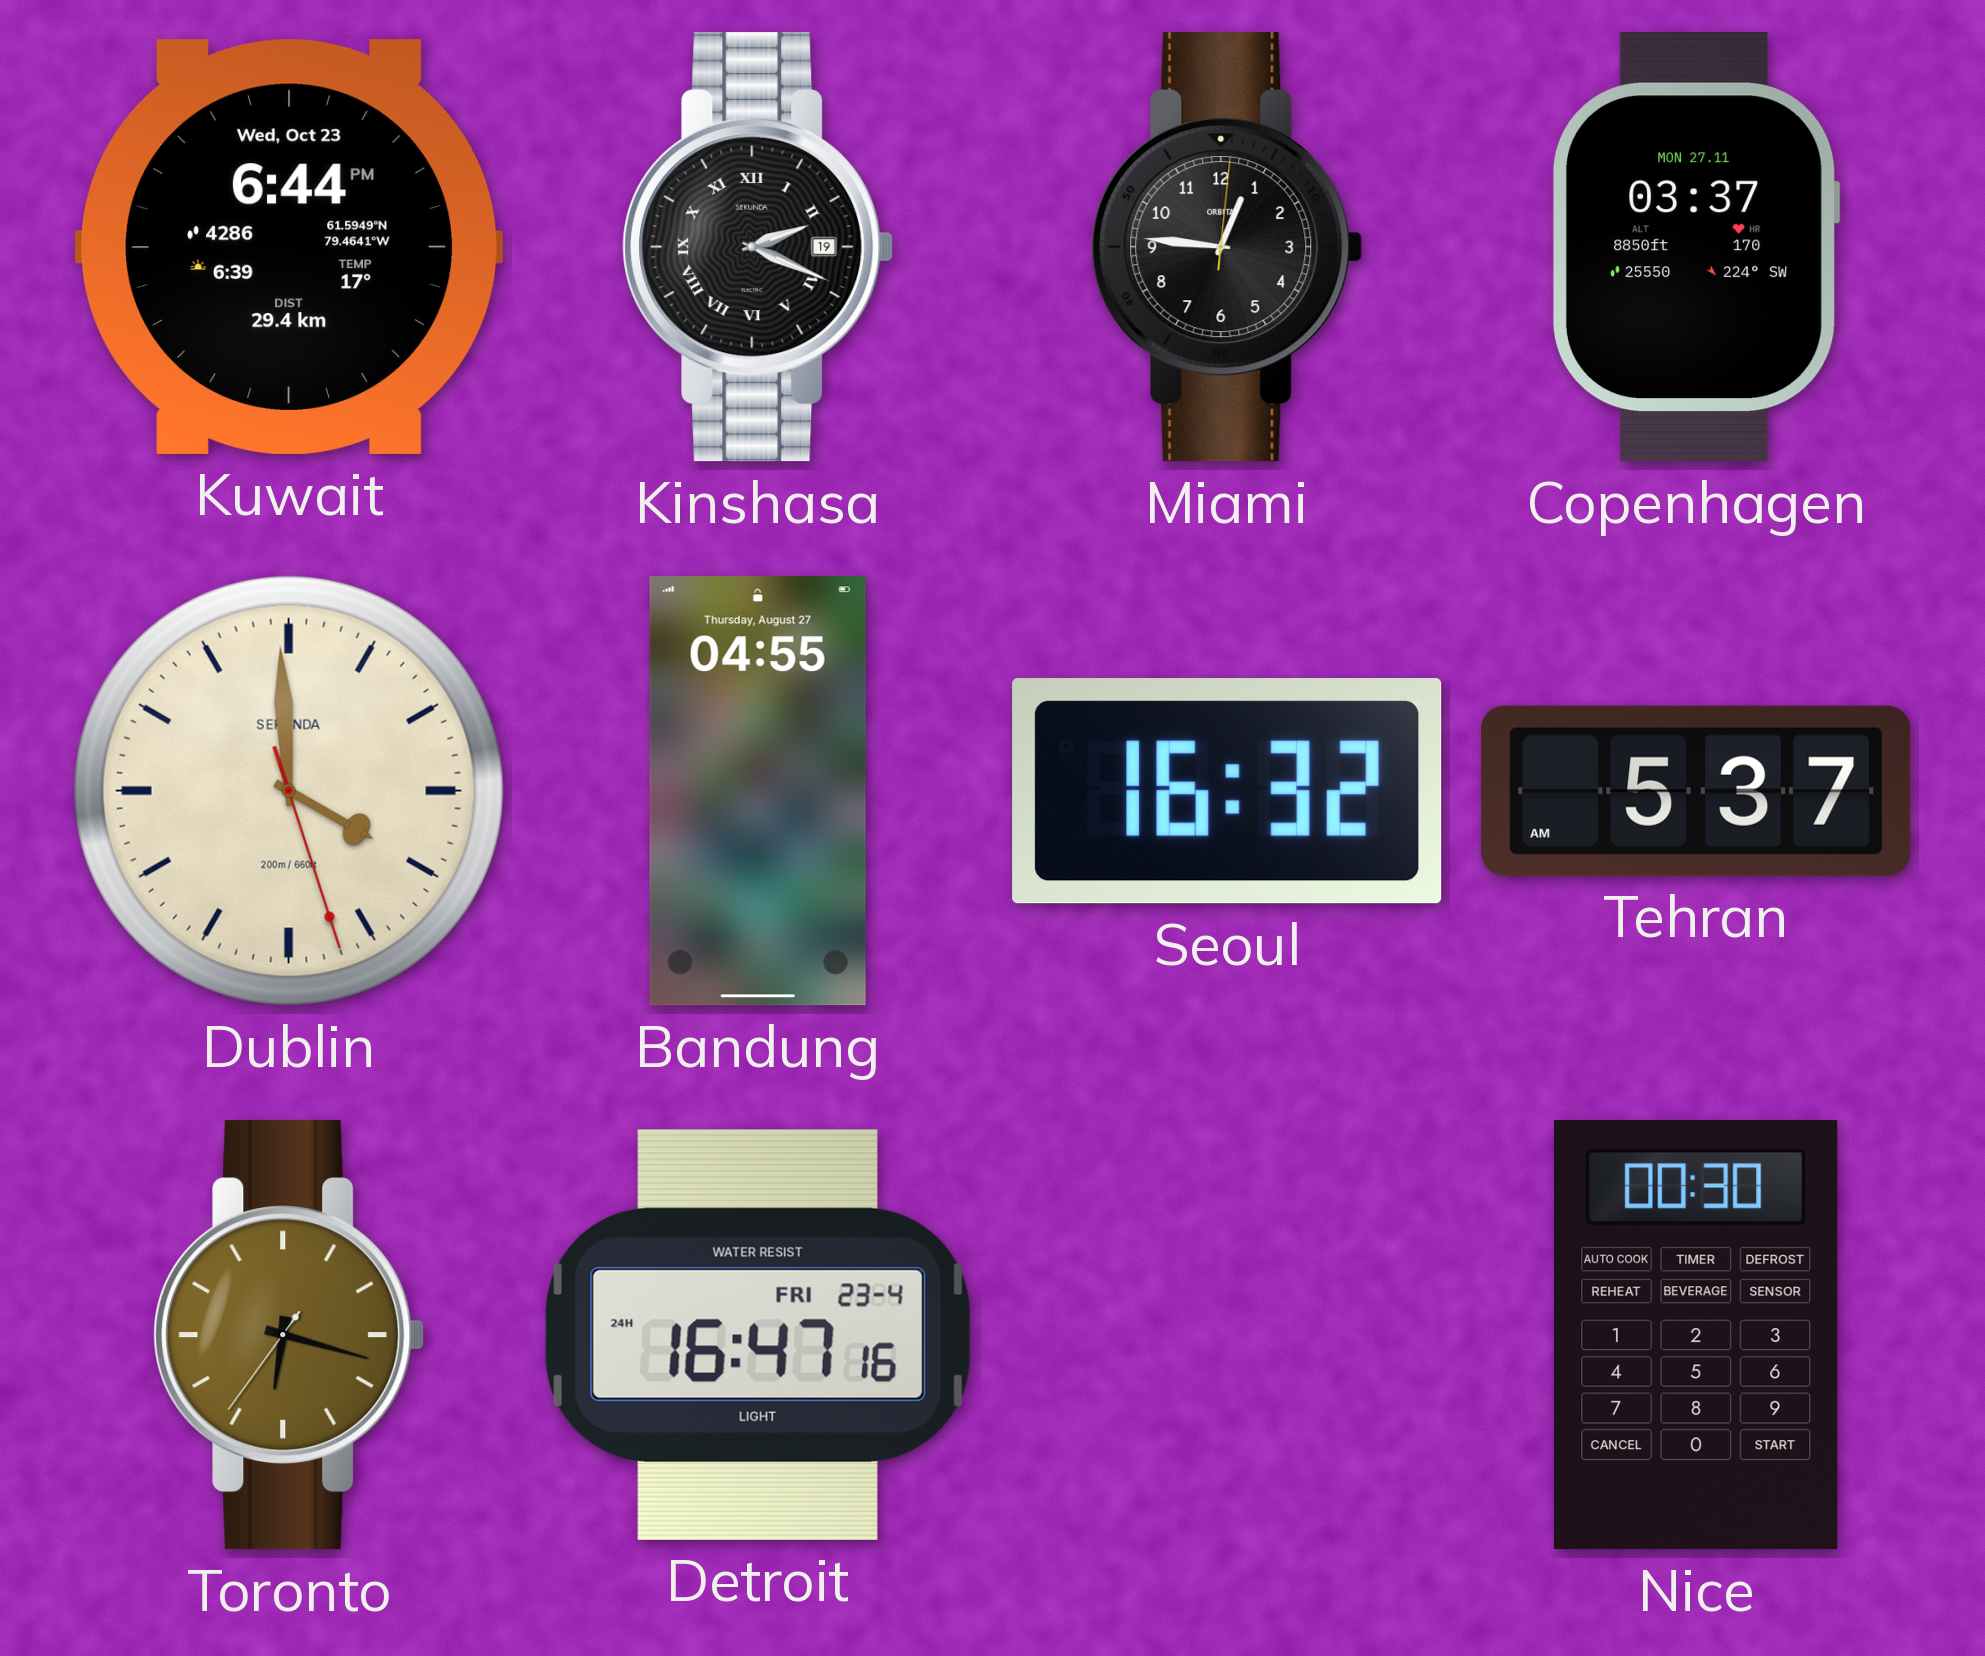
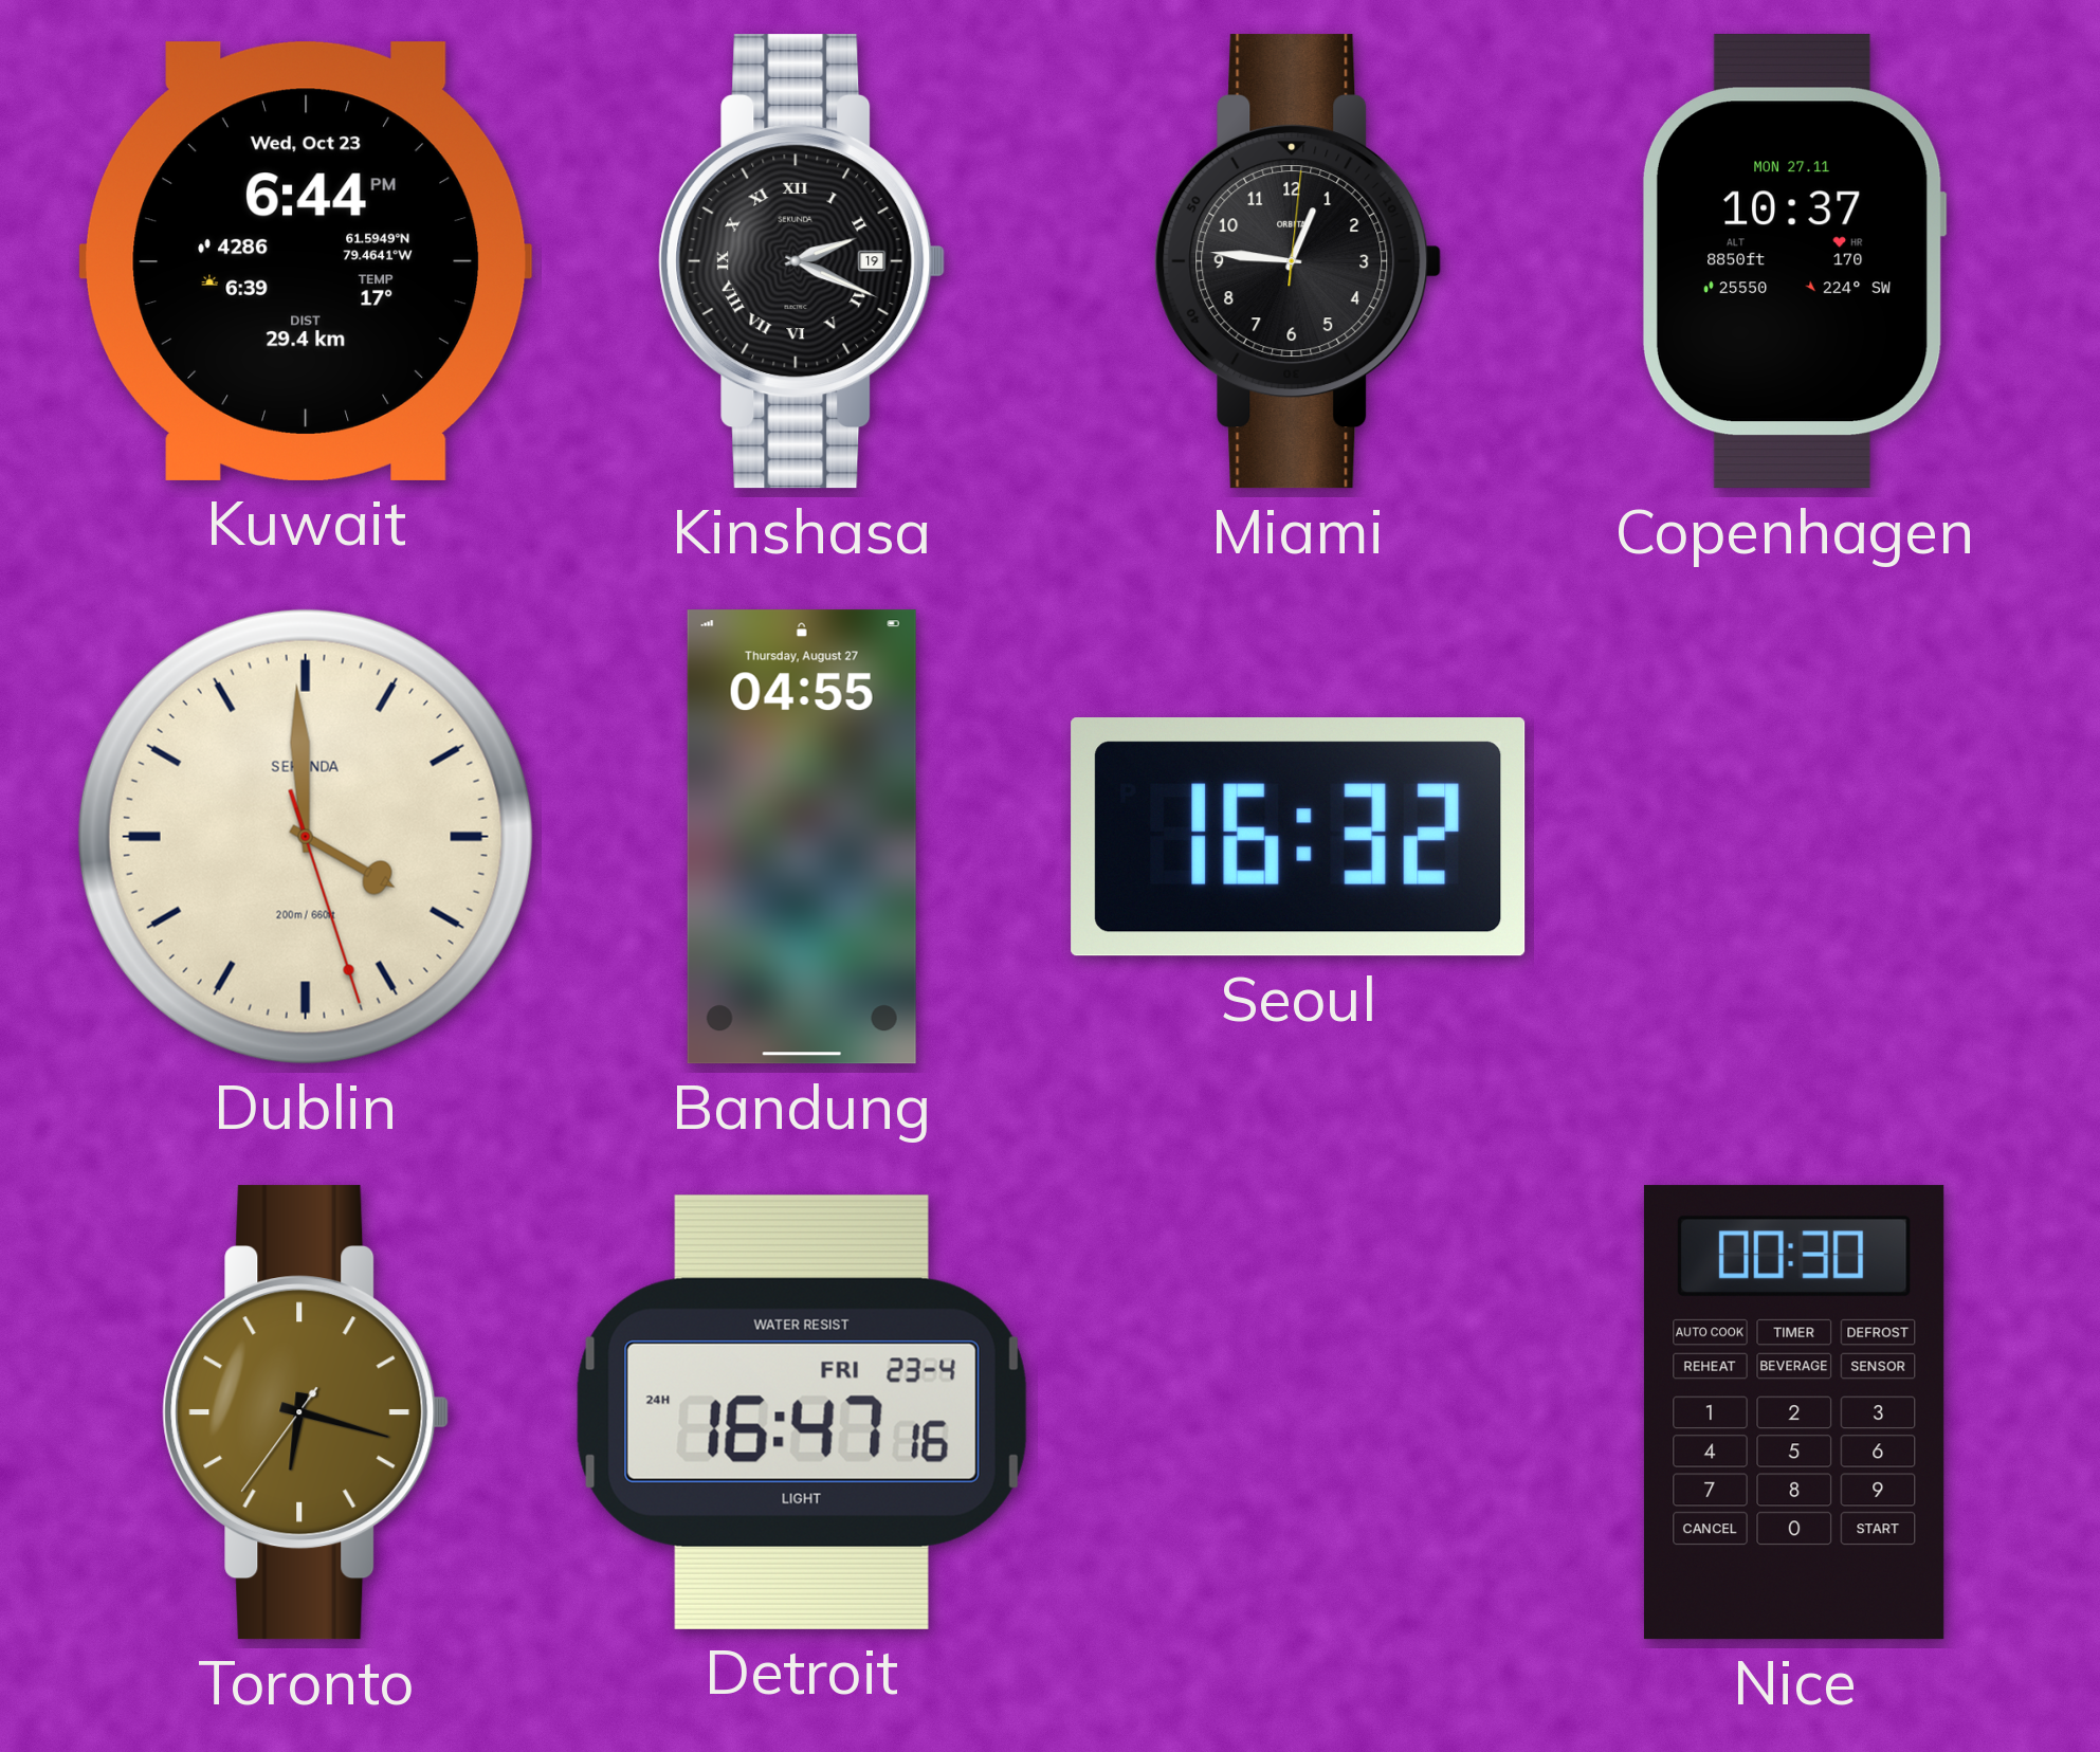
Copenhagen: 03:37 -> 10:37 (1794, 261)
Tehran: 5:37 -> none (1696, 791)
